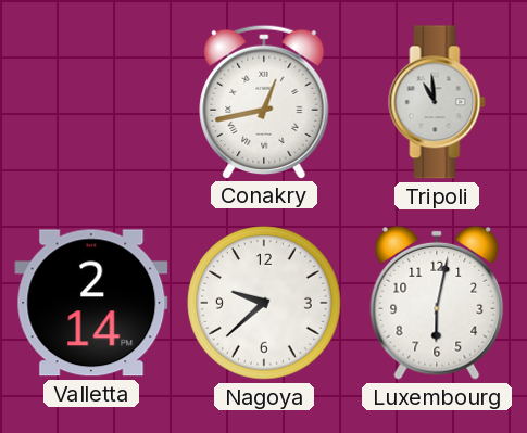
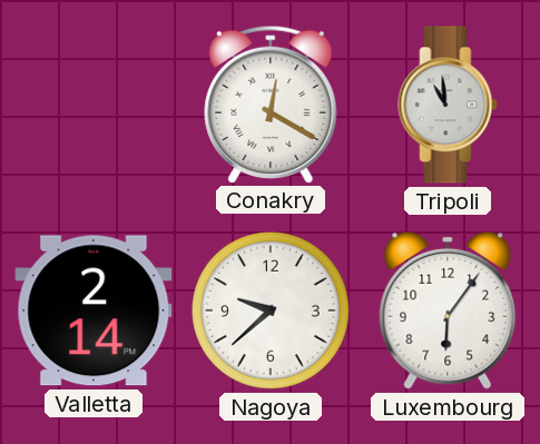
Conakry: 12:43 -> 12:20 (271, 103)
Luxembourg: 6:02 -> 6:06 (448, 310)
